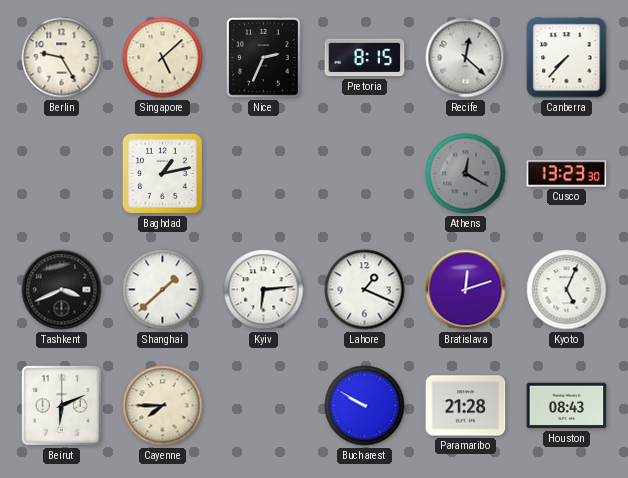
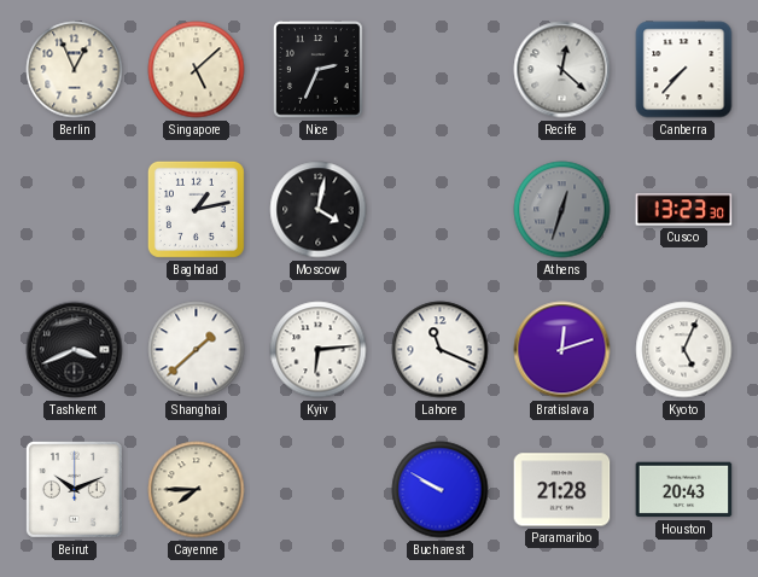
Berlin: 9:25 -> 12:56 (75, 70)
Pretoria: 8:15 -> none (365, 58)
Moscow: none -> 4:02 (319, 210)
Athens: 12:20 -> 12:33 (562, 210)
Lahore: 1:19 -> 11:19 (441, 350)
Beirut: 6:11 -> 10:11 (74, 489)
Houston: 08:43 -> 20:43 (684, 490)
